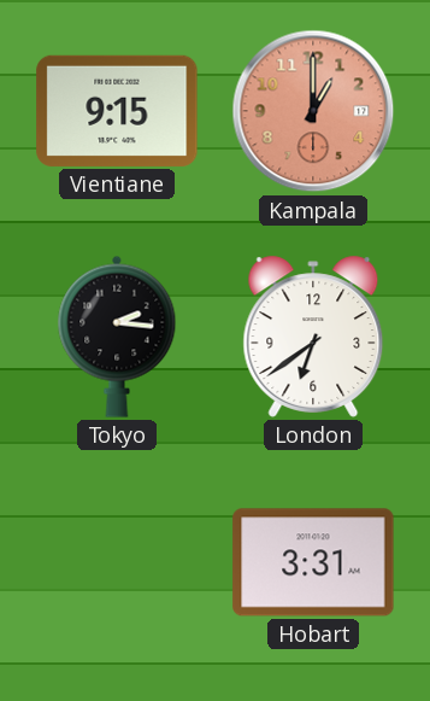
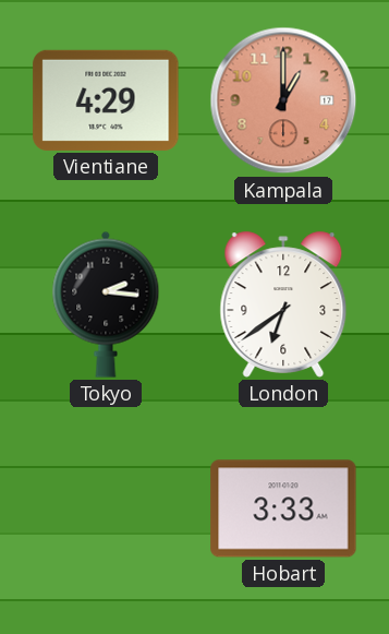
Vientiane: 9:15 -> 4:29 (106, 100)
Hobart: 3:31 -> 3:33 (283, 509)
